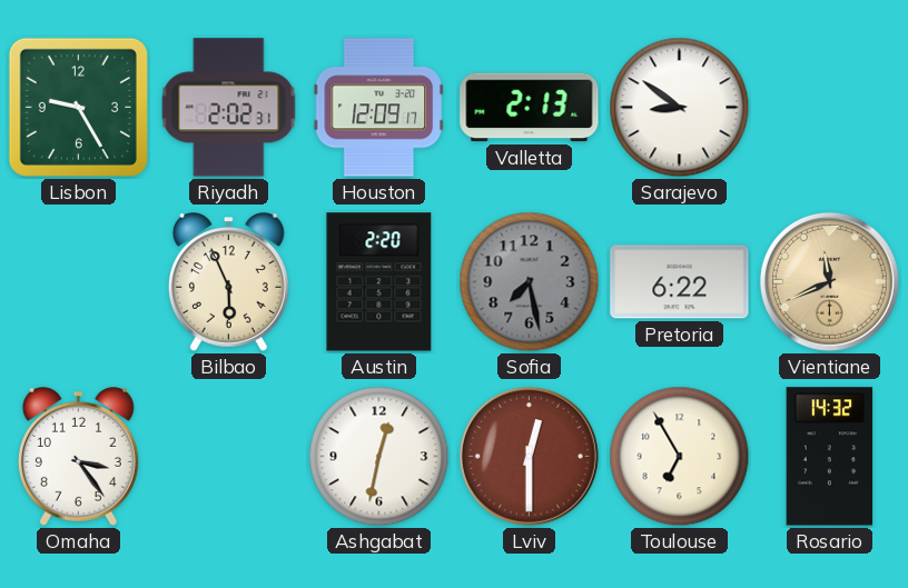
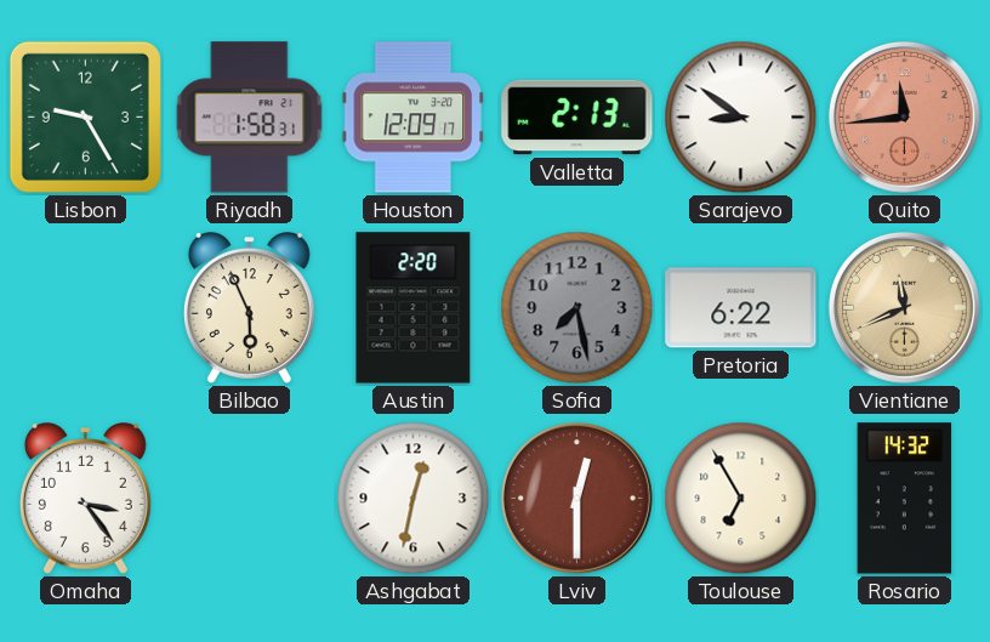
Riyadh: 2:02 -> 1:58 (250, 118)
Quito: none -> 11:44 (904, 117)
